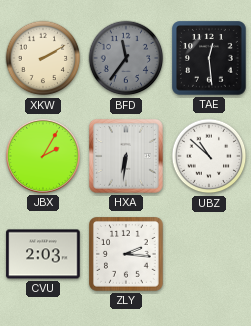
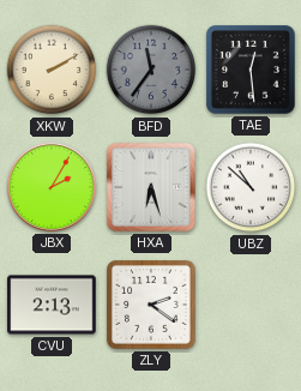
HXA: 6:31 -> 6:27 (151, 187)
CVU: 2:03 -> 2:13 (52, 305)
ZLY: 2:16 -> 2:21 (152, 306)
